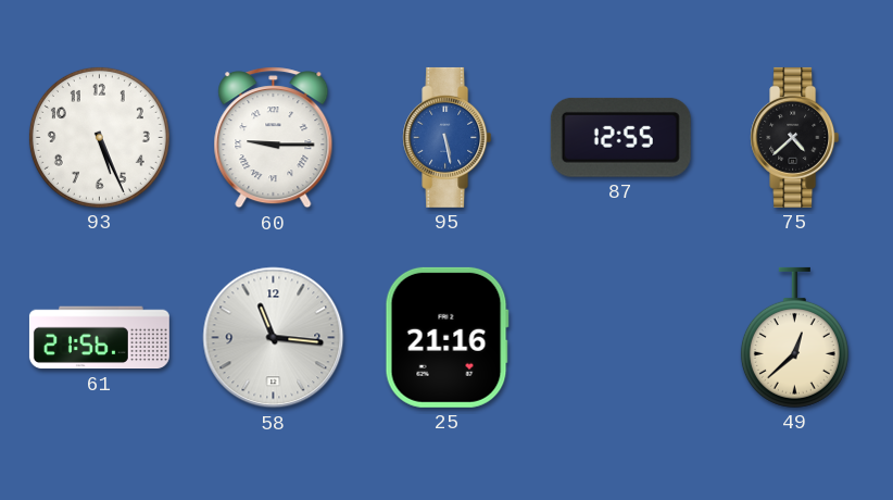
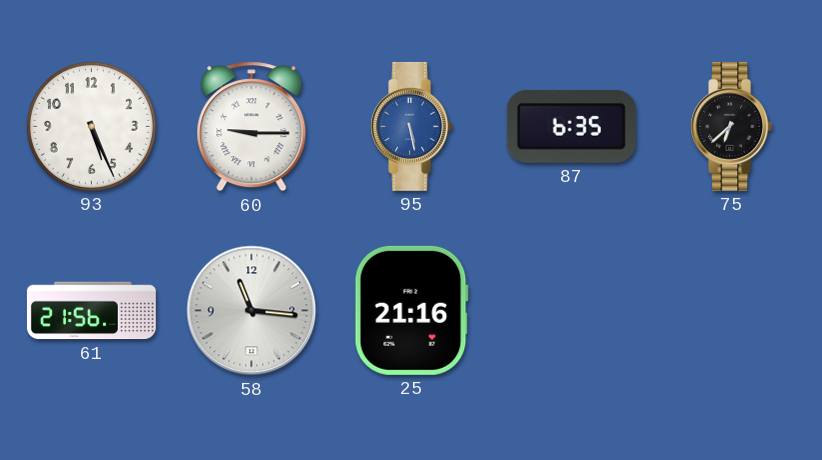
87: 12:55 -> 6:35 (571, 126)
75: 4:38 -> 6:38 (732, 126)
49: 12:38 -> none (794, 337)
